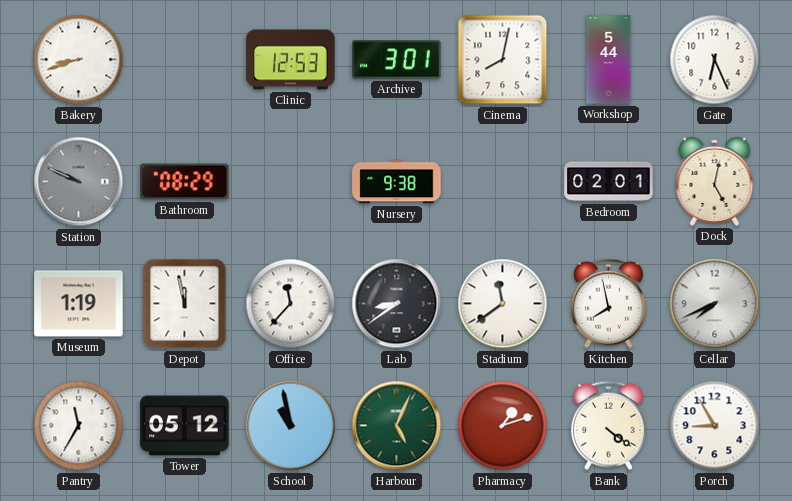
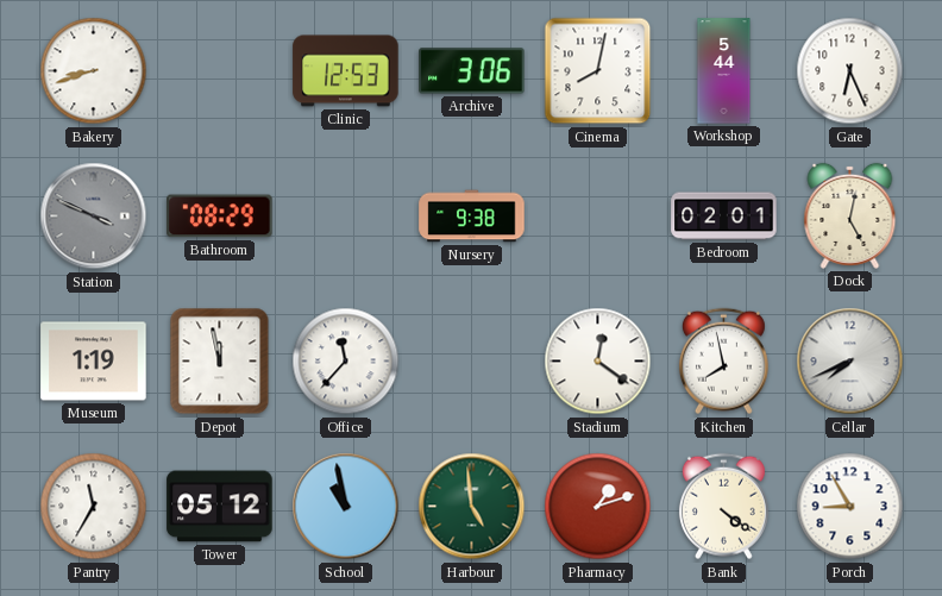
Archive: 3:01 -> 3:06 (472, 71)
Station: 9:49 -> 3:49 (94, 217)
Lab: 8:39 -> none (397, 304)
Stadium: 11:39 -> 12:21 (598, 362)
Harbour: 5:04 -> 4:59 (472, 507)
